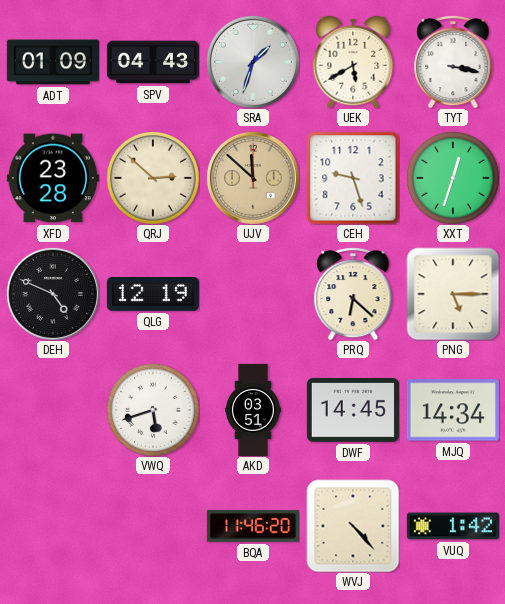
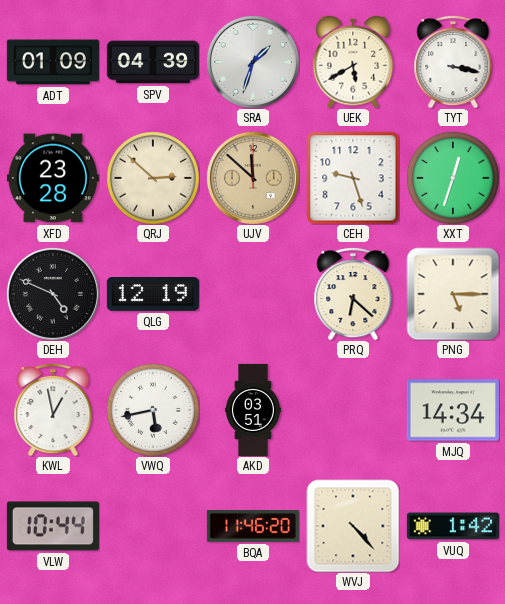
SPV: 04:43 -> 04:39 (153, 62)
KWL: none -> 12:58 (53, 410)
VWQ: 5:42 -> 5:43 (153, 410)
DWF: 14:45 -> none (353, 411)
VLW: none -> 10:44 (53, 526)
